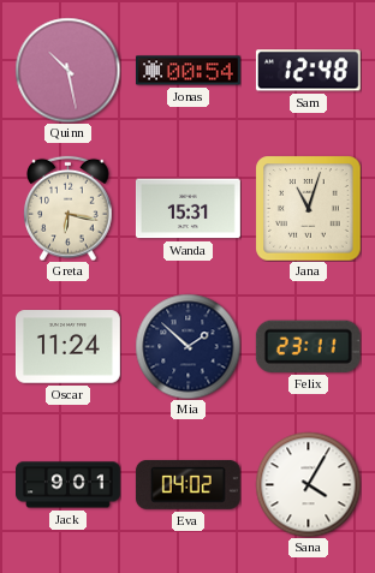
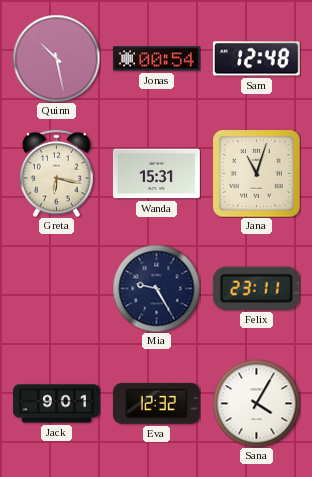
Oscar: 11:24 -> none (67, 347)
Mia: 1:52 -> 9:25 (156, 288)
Eva: 04:02 -> 12:32 (156, 403)
